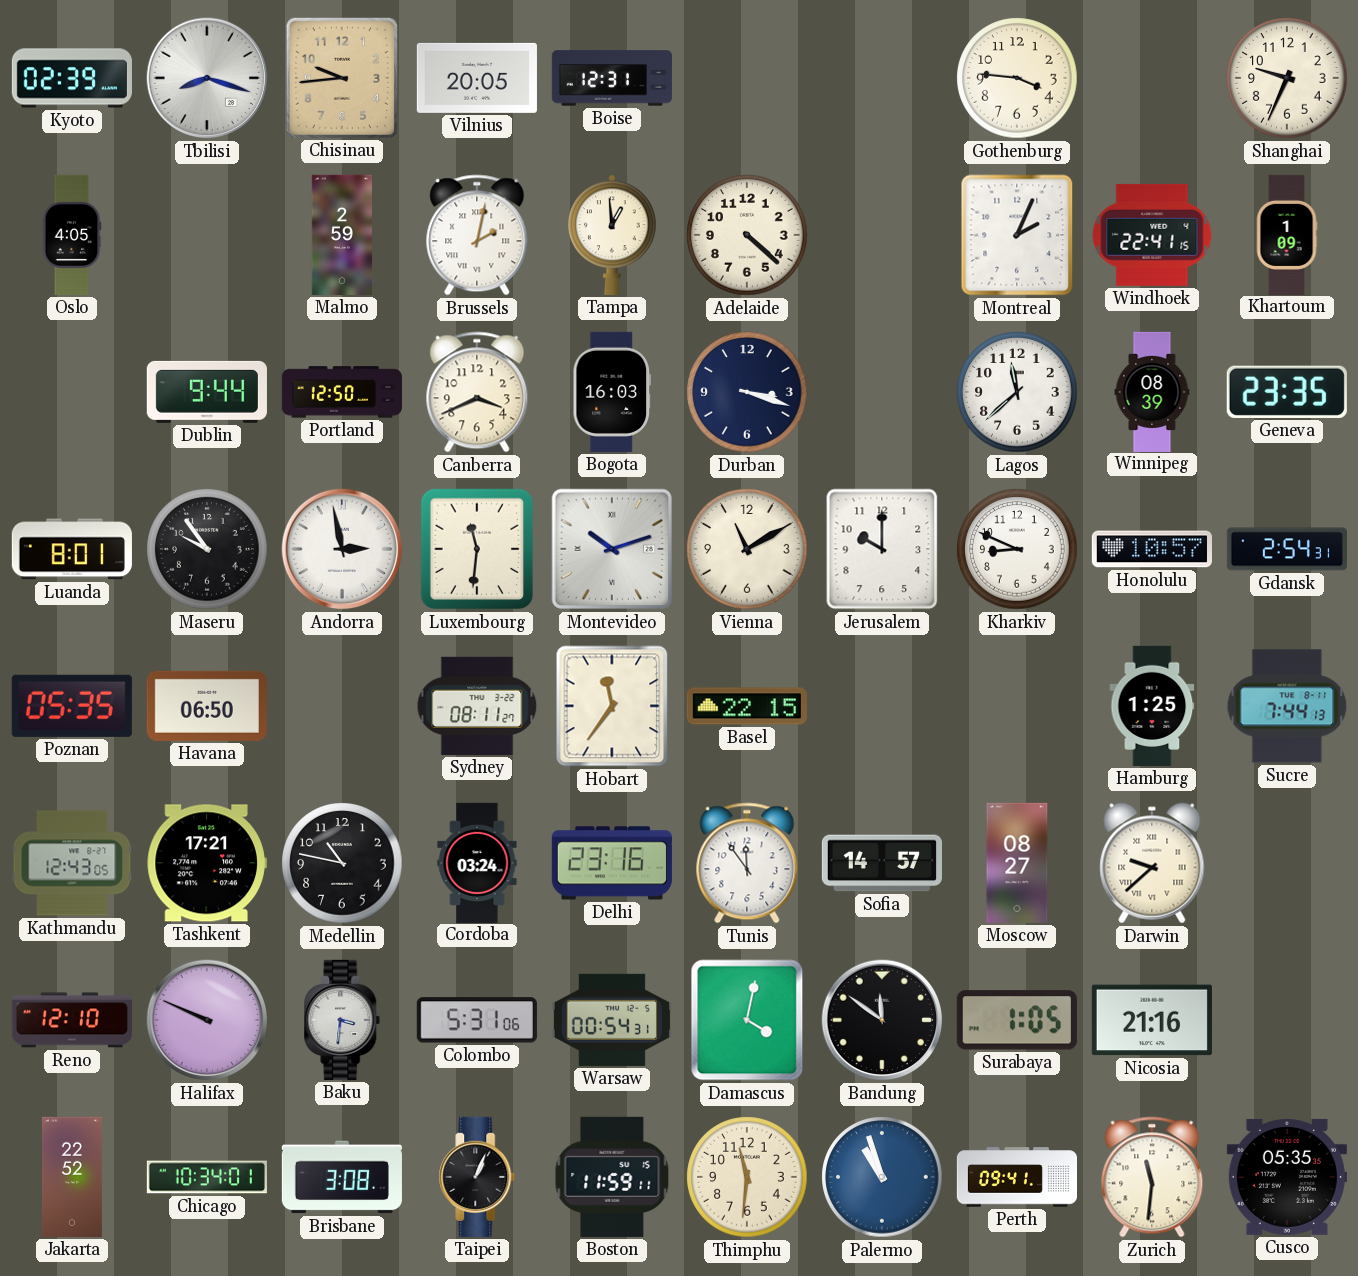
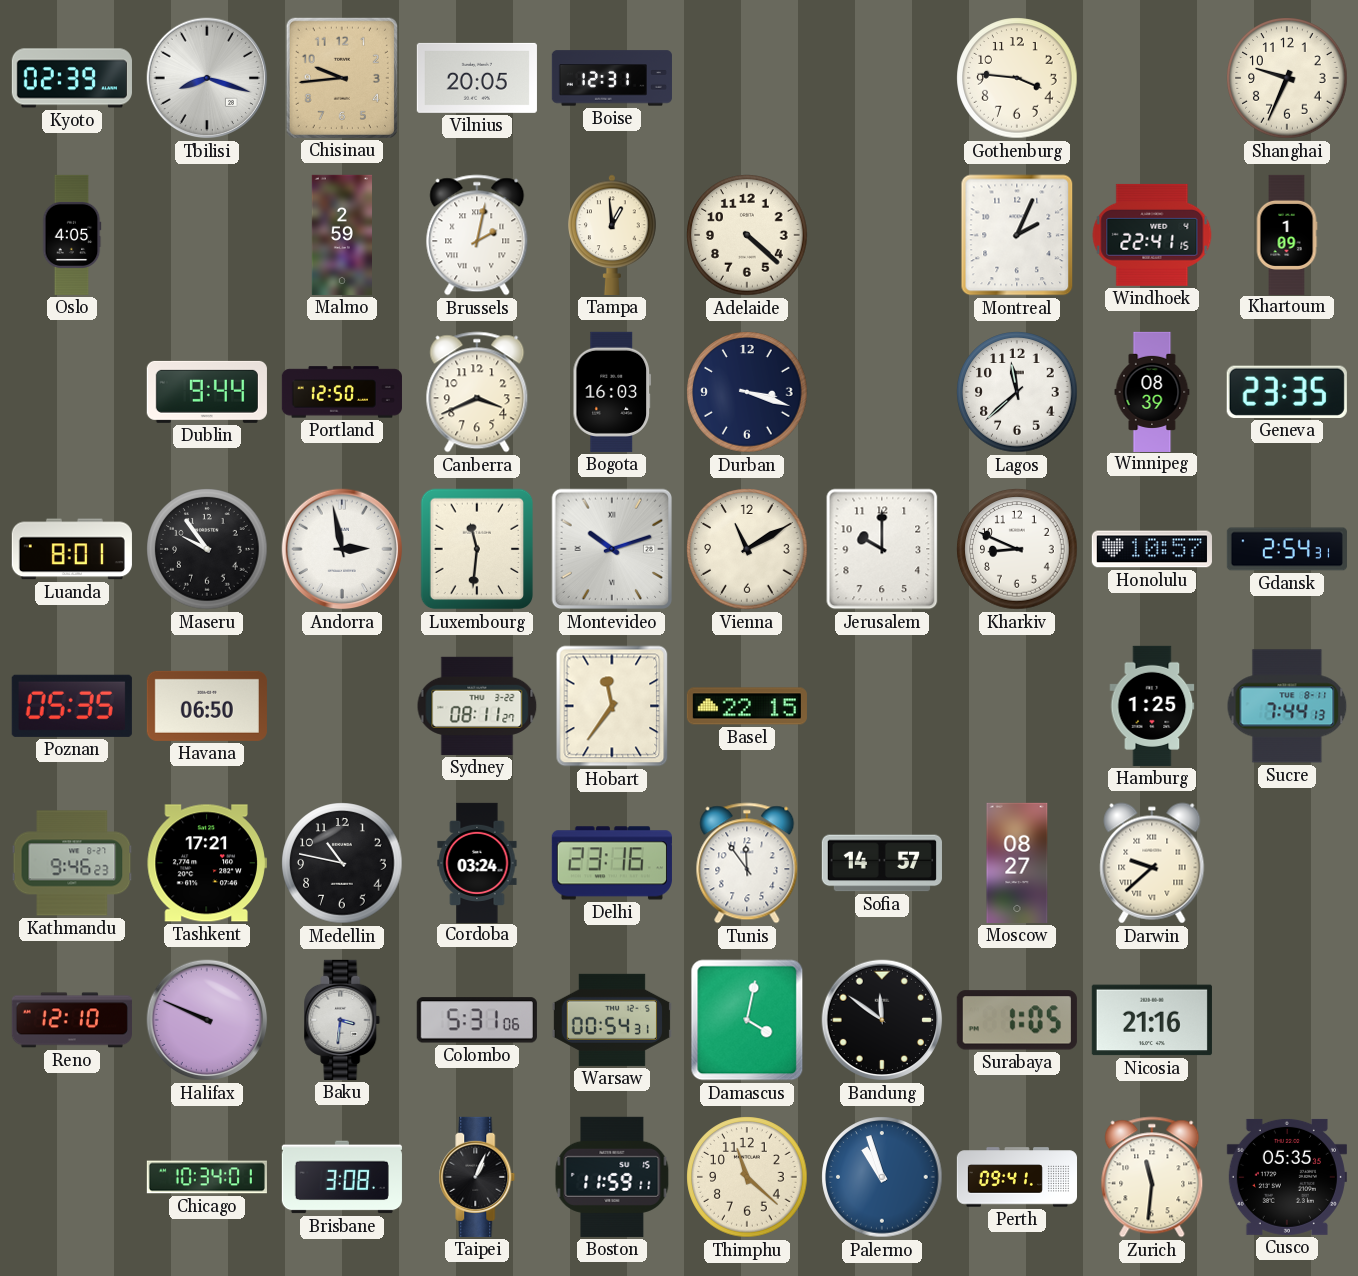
Kathmandu: 12:43 -> 9:46 (72, 863)
Jakarta: 22:52 -> none (72, 1177)
Thimphu: 11:31 -> 11:22 (747, 1177)
